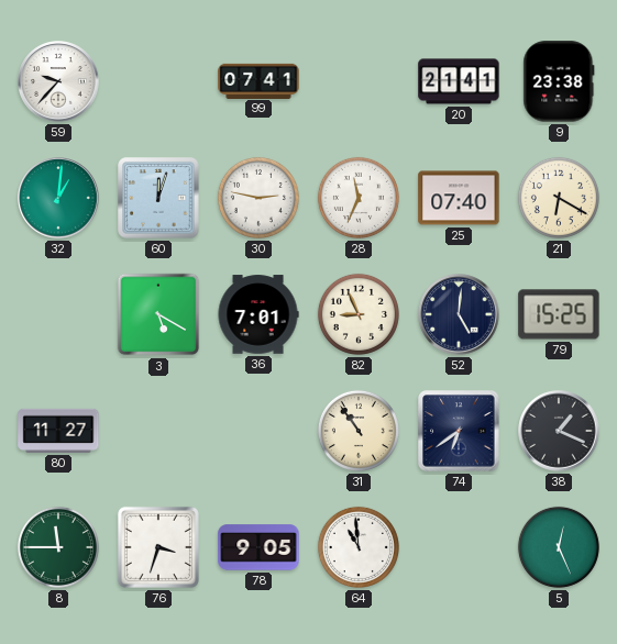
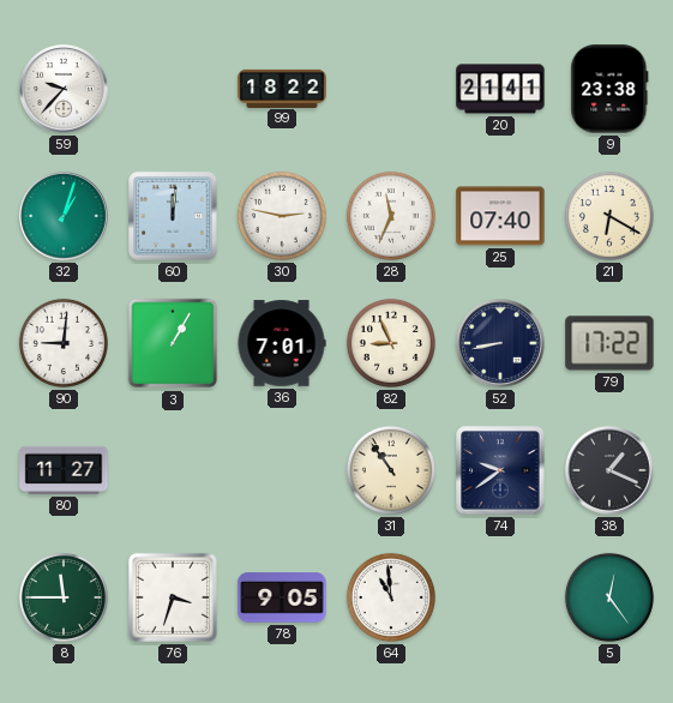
99: 07:41 -> 18:22 (282, 88)
32: 1:01 -> 1:03 (64, 216)
60: 12:03 -> 12:01 (173, 216)
90: none -> 9:01 (64, 343)
3: 5:20 -> 1:05 (173, 343)
52: 5:01 -> 8:43 (500, 343)
79: 15:25 -> 17:22 (609, 343)
74: 6:39 -> 9:39 (500, 470)
5: 12:26 -> 12:24 (609, 597)
